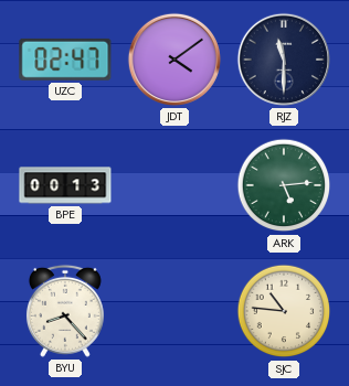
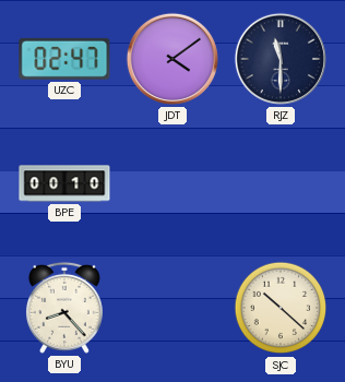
BPE: 00:13 -> 00:10 (64, 183)
ARK: 5:14 -> none (284, 185)
SJC: 10:46 -> 10:22 (281, 308)
